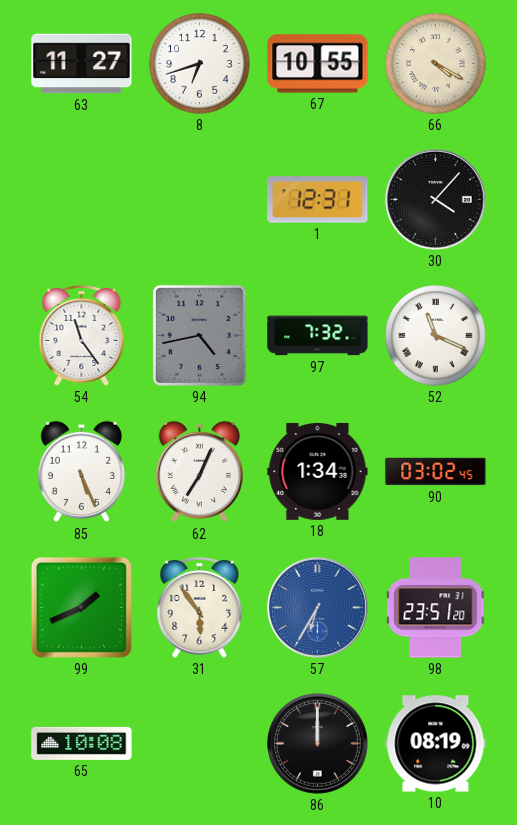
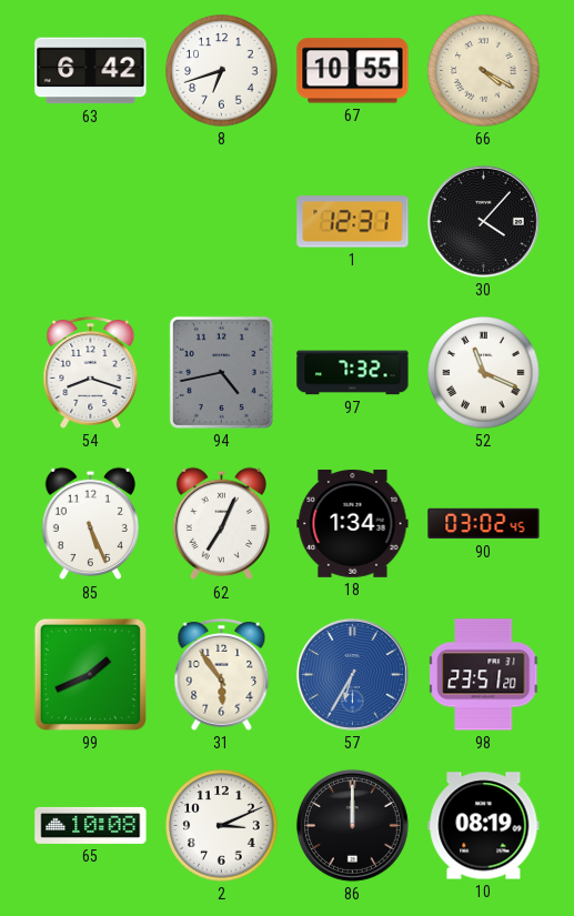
63: 11:27 -> 6:42 (91, 71)
54: 11:24 -> 8:18 (91, 372)
2: none -> 3:11 (222, 826)
